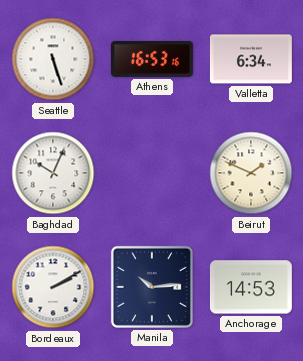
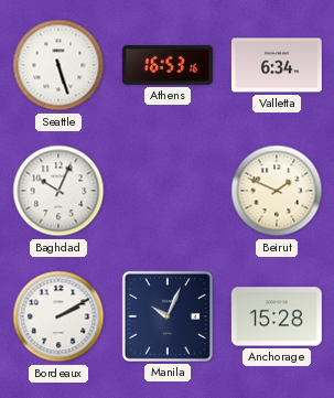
Manila: 10:14 -> 10:04 (168, 316)
Anchorage: 14:53 -> 15:28 (277, 316)
